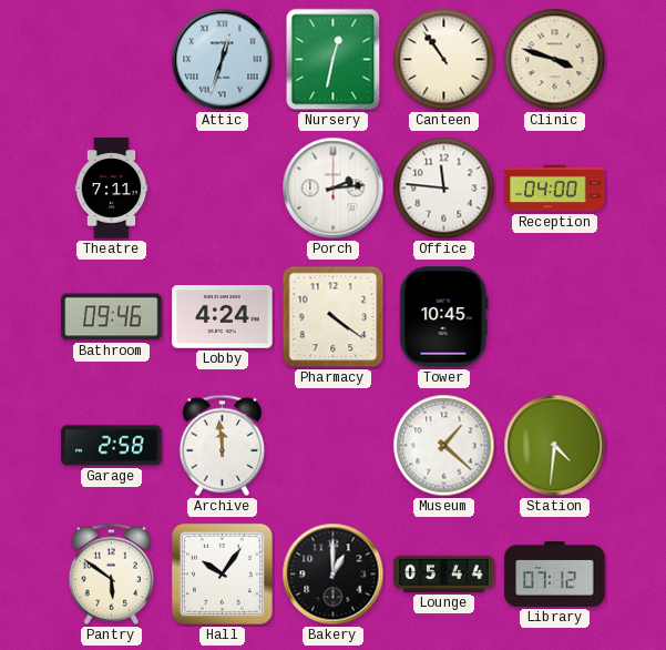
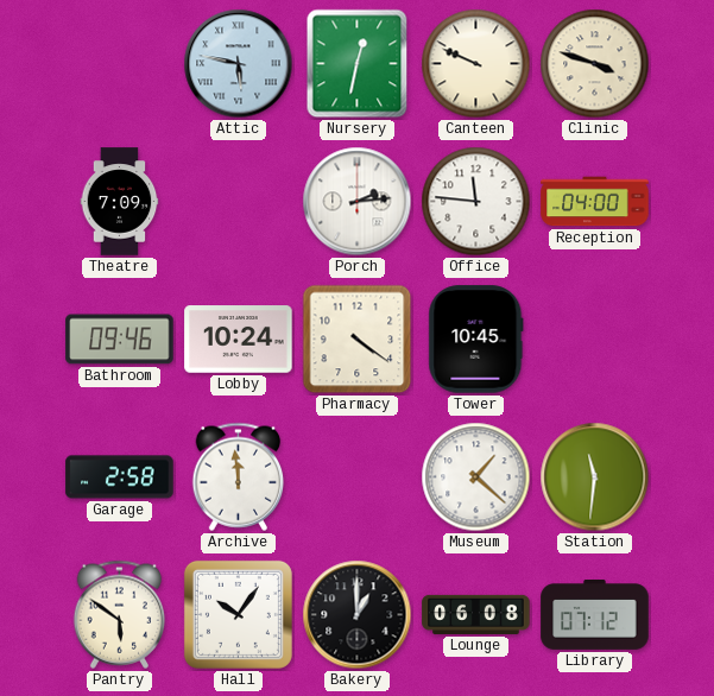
Attic: 12:33 -> 5:47 (239, 64)
Canteen: 10:54 -> 9:49 (476, 64)
Theatre: 7:11 -> 7:09 (120, 202)
Lobby: 4:24 -> 10:24 (239, 340)
Station: 4:31 -> 11:31 (595, 477)
Lounge: 05:44 -> 06:08 (476, 614)
